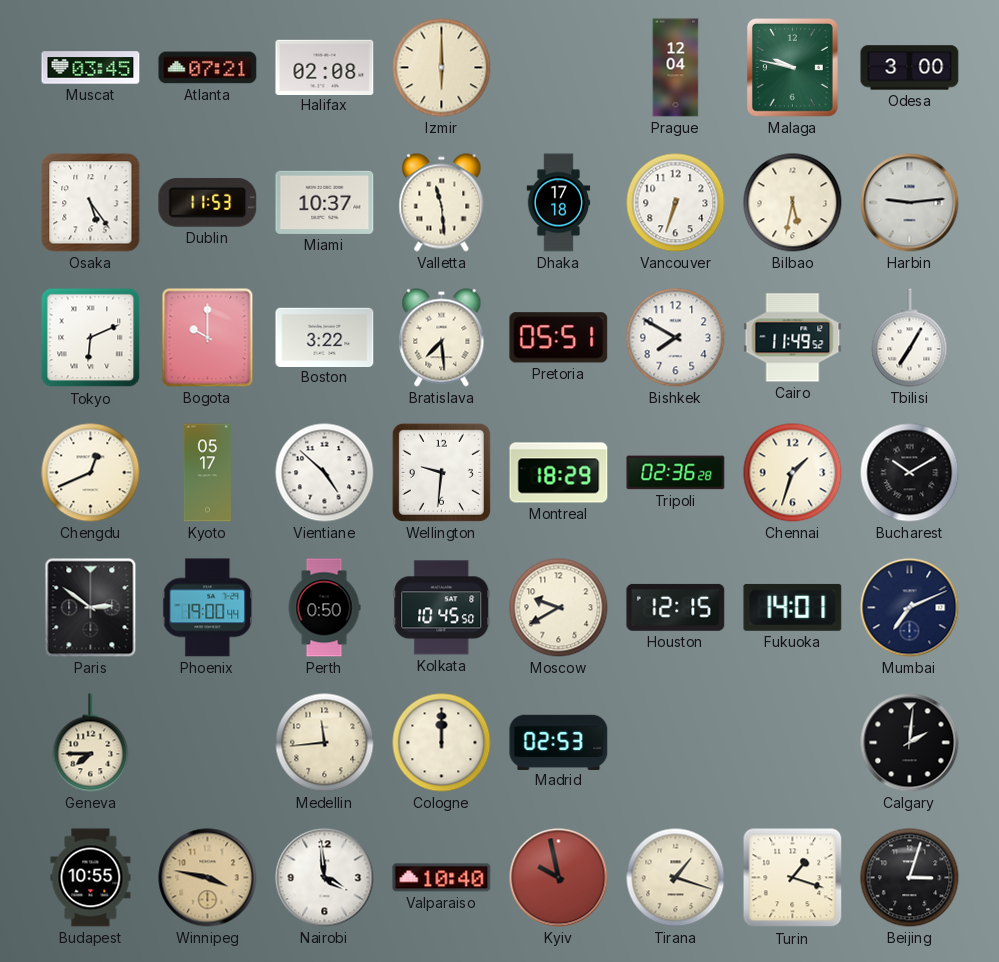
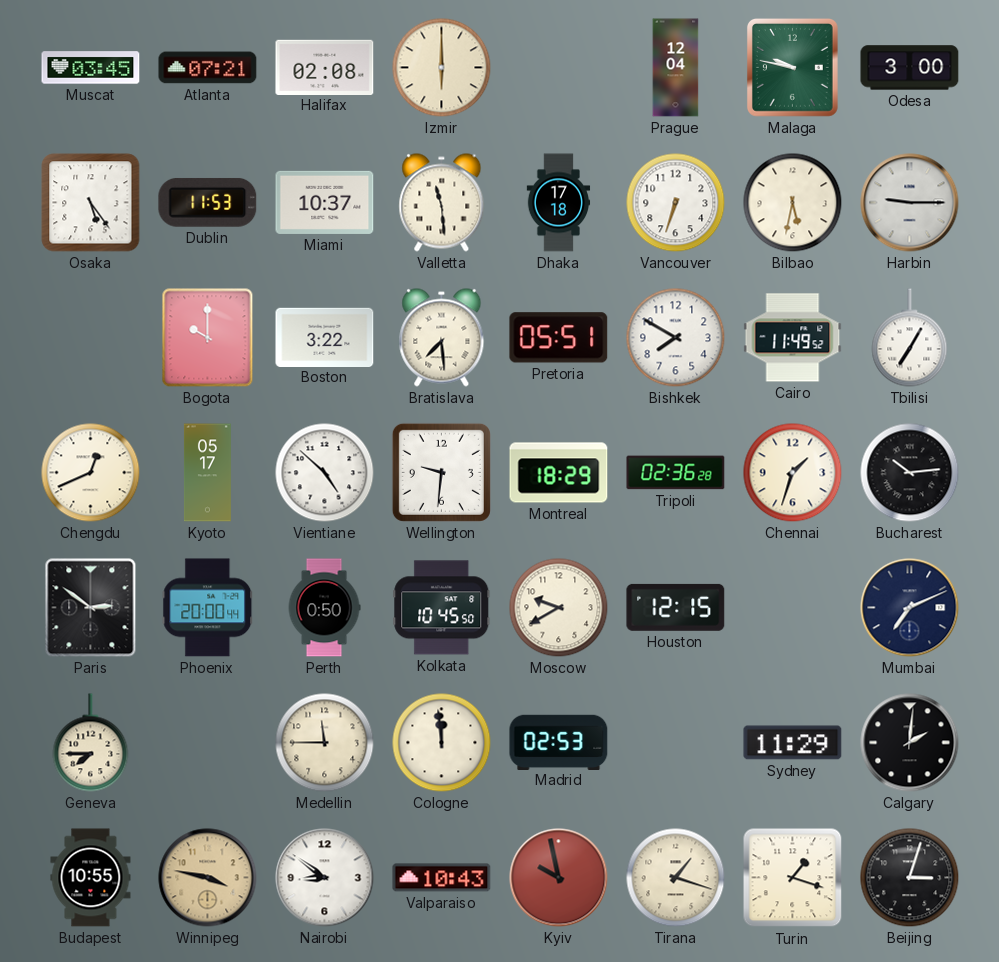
Harbin: 9:14 -> 9:15 (910, 203)
Tokyo: 6:11 -> none (91, 338)
Bucharest: 10:10 -> 10:14 (910, 473)
Phoenix: 19:00 -> 20:00 (208, 608)
Fukuoka: 14:01 -> none (793, 607)
Medellin: 11:44 -> 11:45 (325, 743)
Cologne: 12:00 -> 11:59 (442, 743)
Sydney: none -> 11:29 (793, 743)
Nairobi: 3:59 -> 8:51 (325, 878)
Valparaiso: 10:40 -> 10:43 (442, 878)
